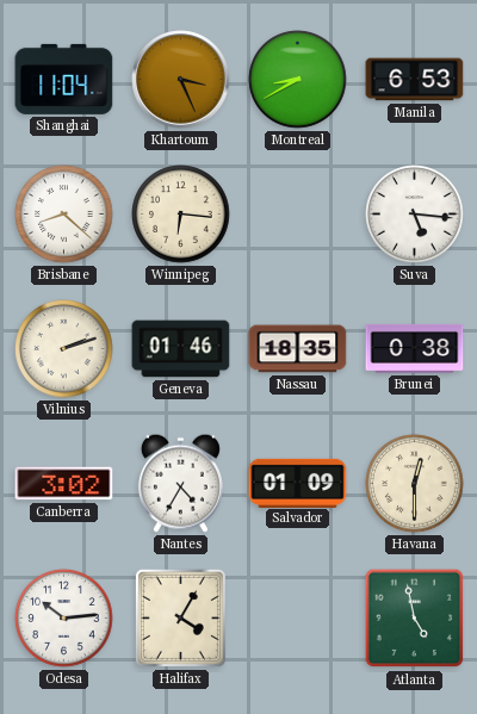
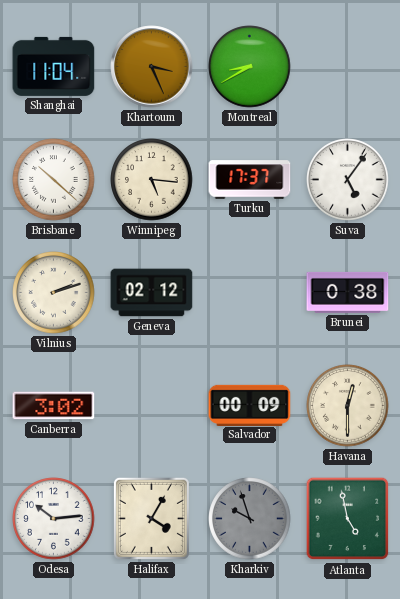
Manila: 6:53 -> none (415, 80)
Brisbane: 8:22 -> 10:22 (54, 180)
Winnipeg: 6:16 -> 5:16 (152, 180)
Turku: none -> 17:37 (250, 180)
Suva: 5:16 -> 5:06 (348, 180)
Geneva: 01:46 -> 02:12 (152, 293)
Nassau: 18:35 -> none (298, 349)
Nantes: 4:35 -> none (180, 483)
Salvador: 01:09 -> 00:09 (250, 405)
Kharkiv: none -> 9:57 (250, 519)
